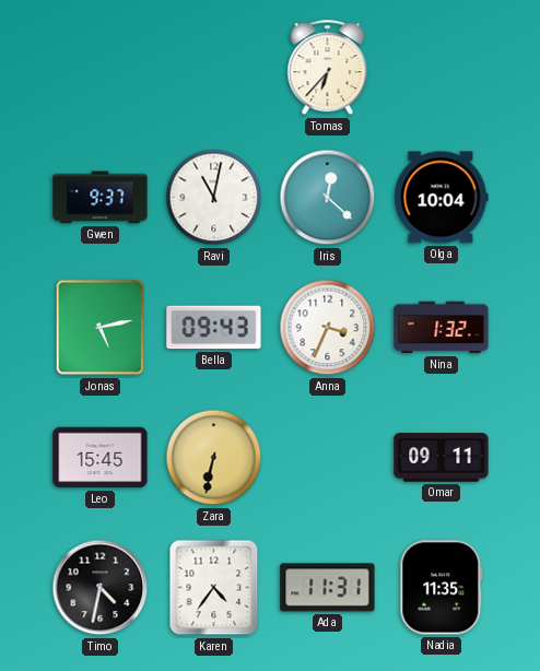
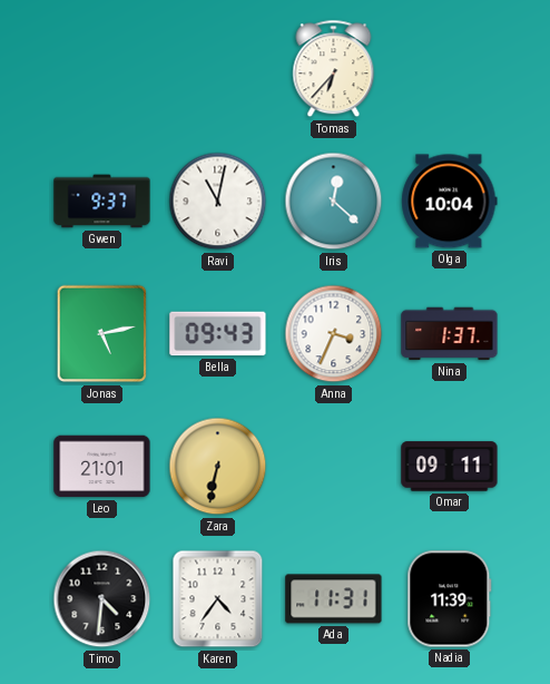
Nina: 1:32 -> 1:37 (450, 334)
Leo: 15:45 -> 21:01 (102, 467)
Timo: 4:32 -> 4:31 (102, 599)
Nadia: 11:35 -> 11:39 (450, 599)
